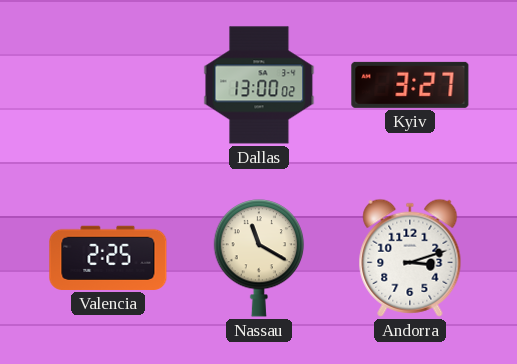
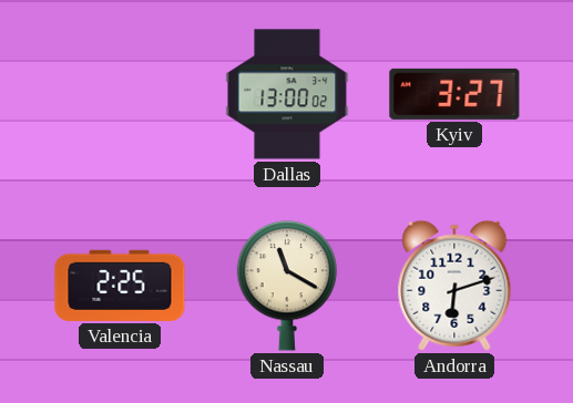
Andorra: 3:12 -> 6:12 (454, 286)
